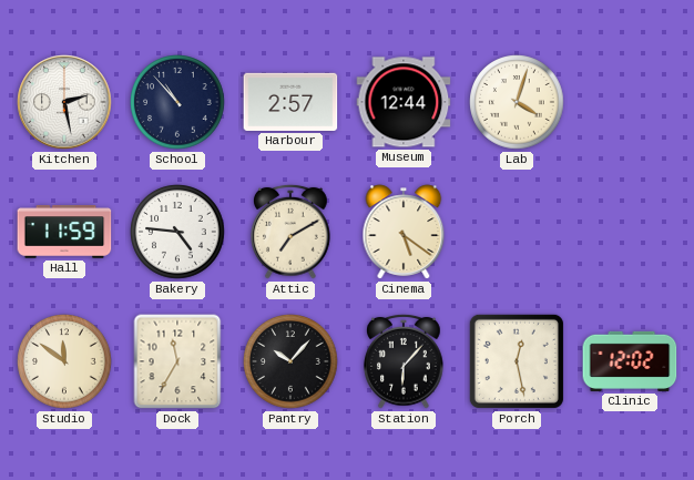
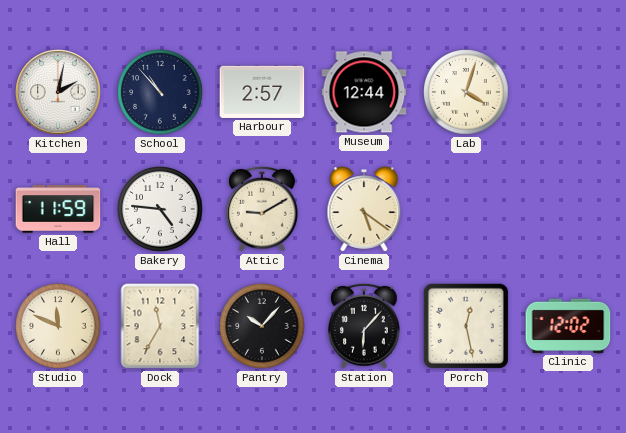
Kitchen: 2:28 -> 2:02 (58, 92)
Attic: 7:10 -> 9:10 (262, 209)
Studio: 11:51 -> 11:49 (58, 326)
